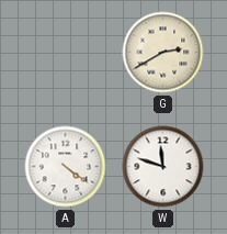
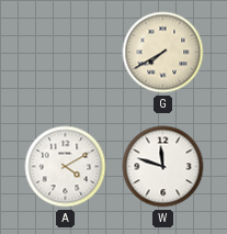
G: 2:40 -> 7:40 (163, 53)
A: 4:21 -> 4:10 (66, 167)
